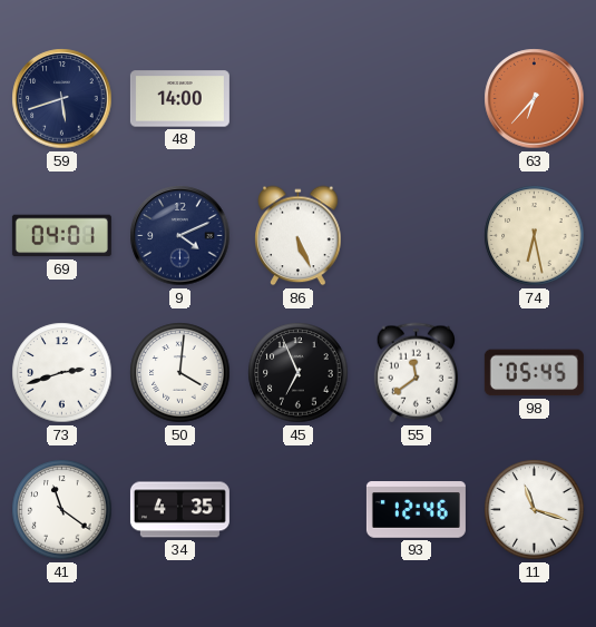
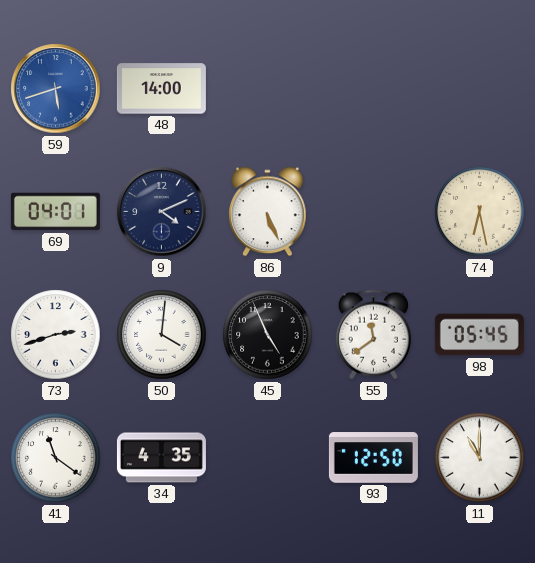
59 dial: navy -> blue (56, 89)
63: 6:37 -> none (535, 99)
45: 6:56 -> 4:56 (268, 335)
93: 12:46 -> 12:50 (373, 458)
11: 11:18 -> 11:00 (480, 458)
